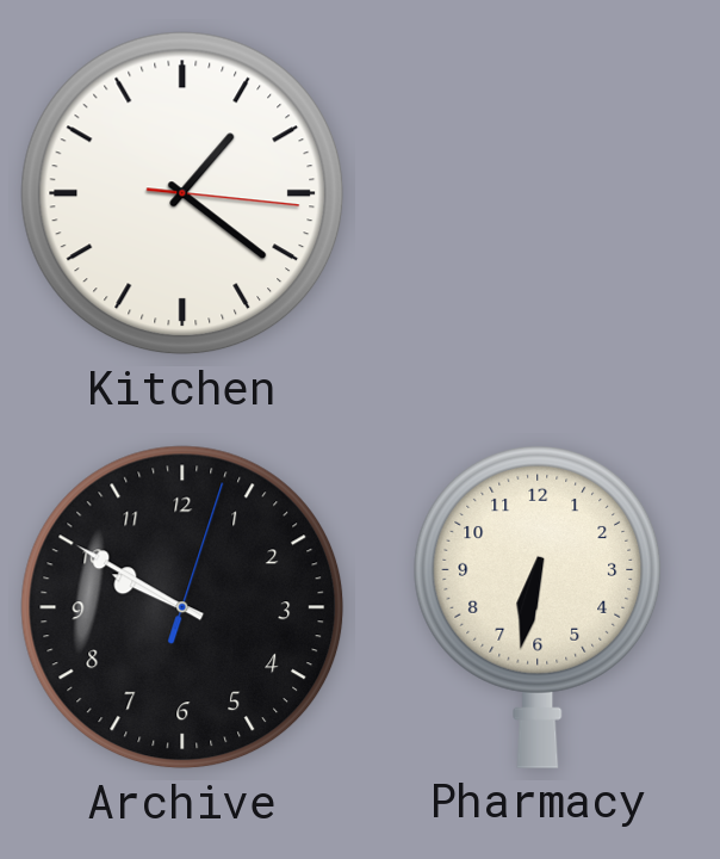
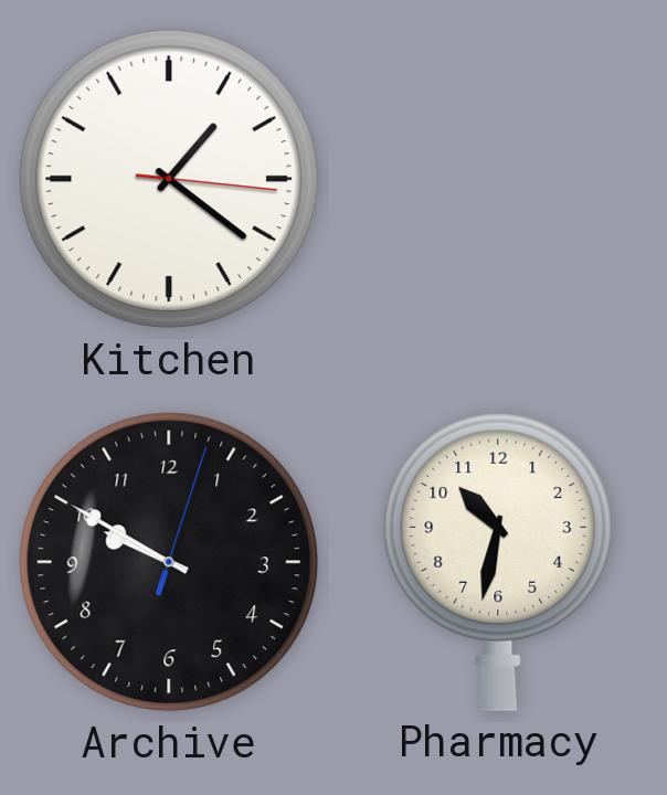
Pharmacy: 6:32 -> 10:32 (498, 561)
